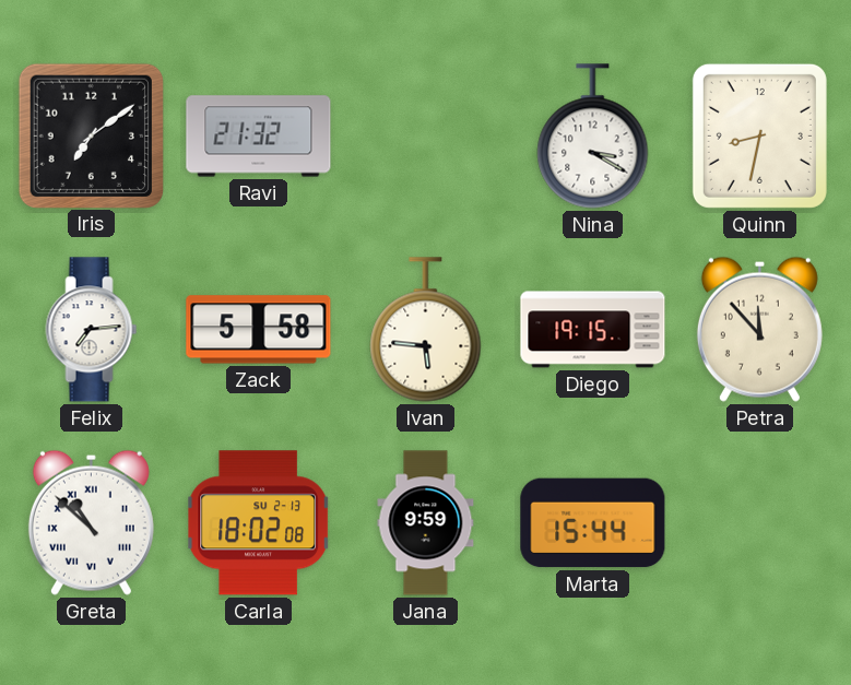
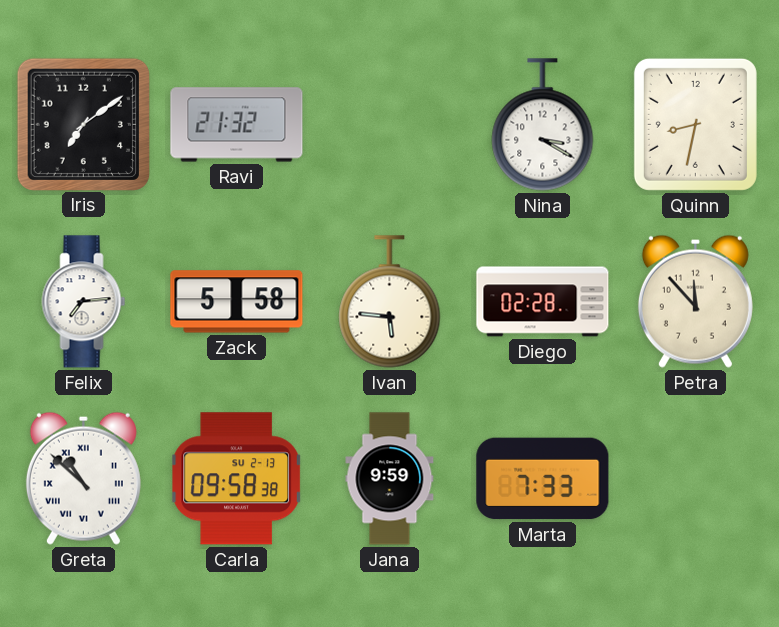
Diego: 19:15 -> 02:28 (543, 302)
Carla: 18:02 -> 09:58 (237, 479)
Marta: 15:44 -> 7:33 (543, 479)
